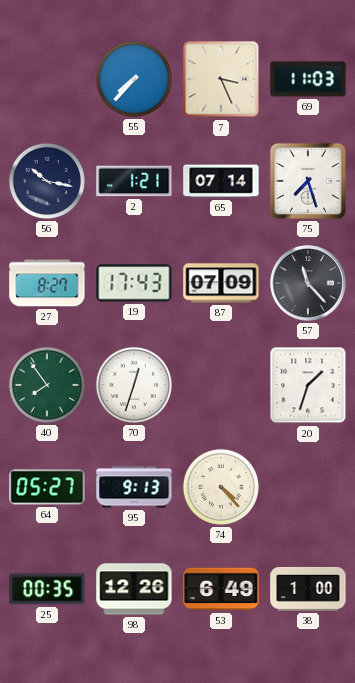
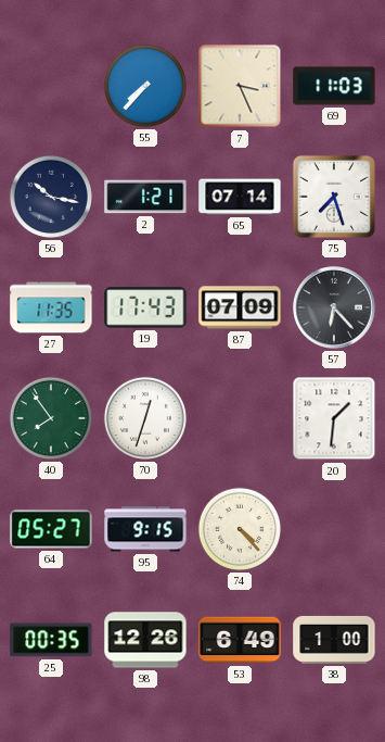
27: 8:27 -> 11:35 (51, 307)
57: 11:23 -> 6:23 (335, 309)
20: 1:33 -> 1:31 (334, 418)
95: 9:13 -> 9:15 (145, 529)
